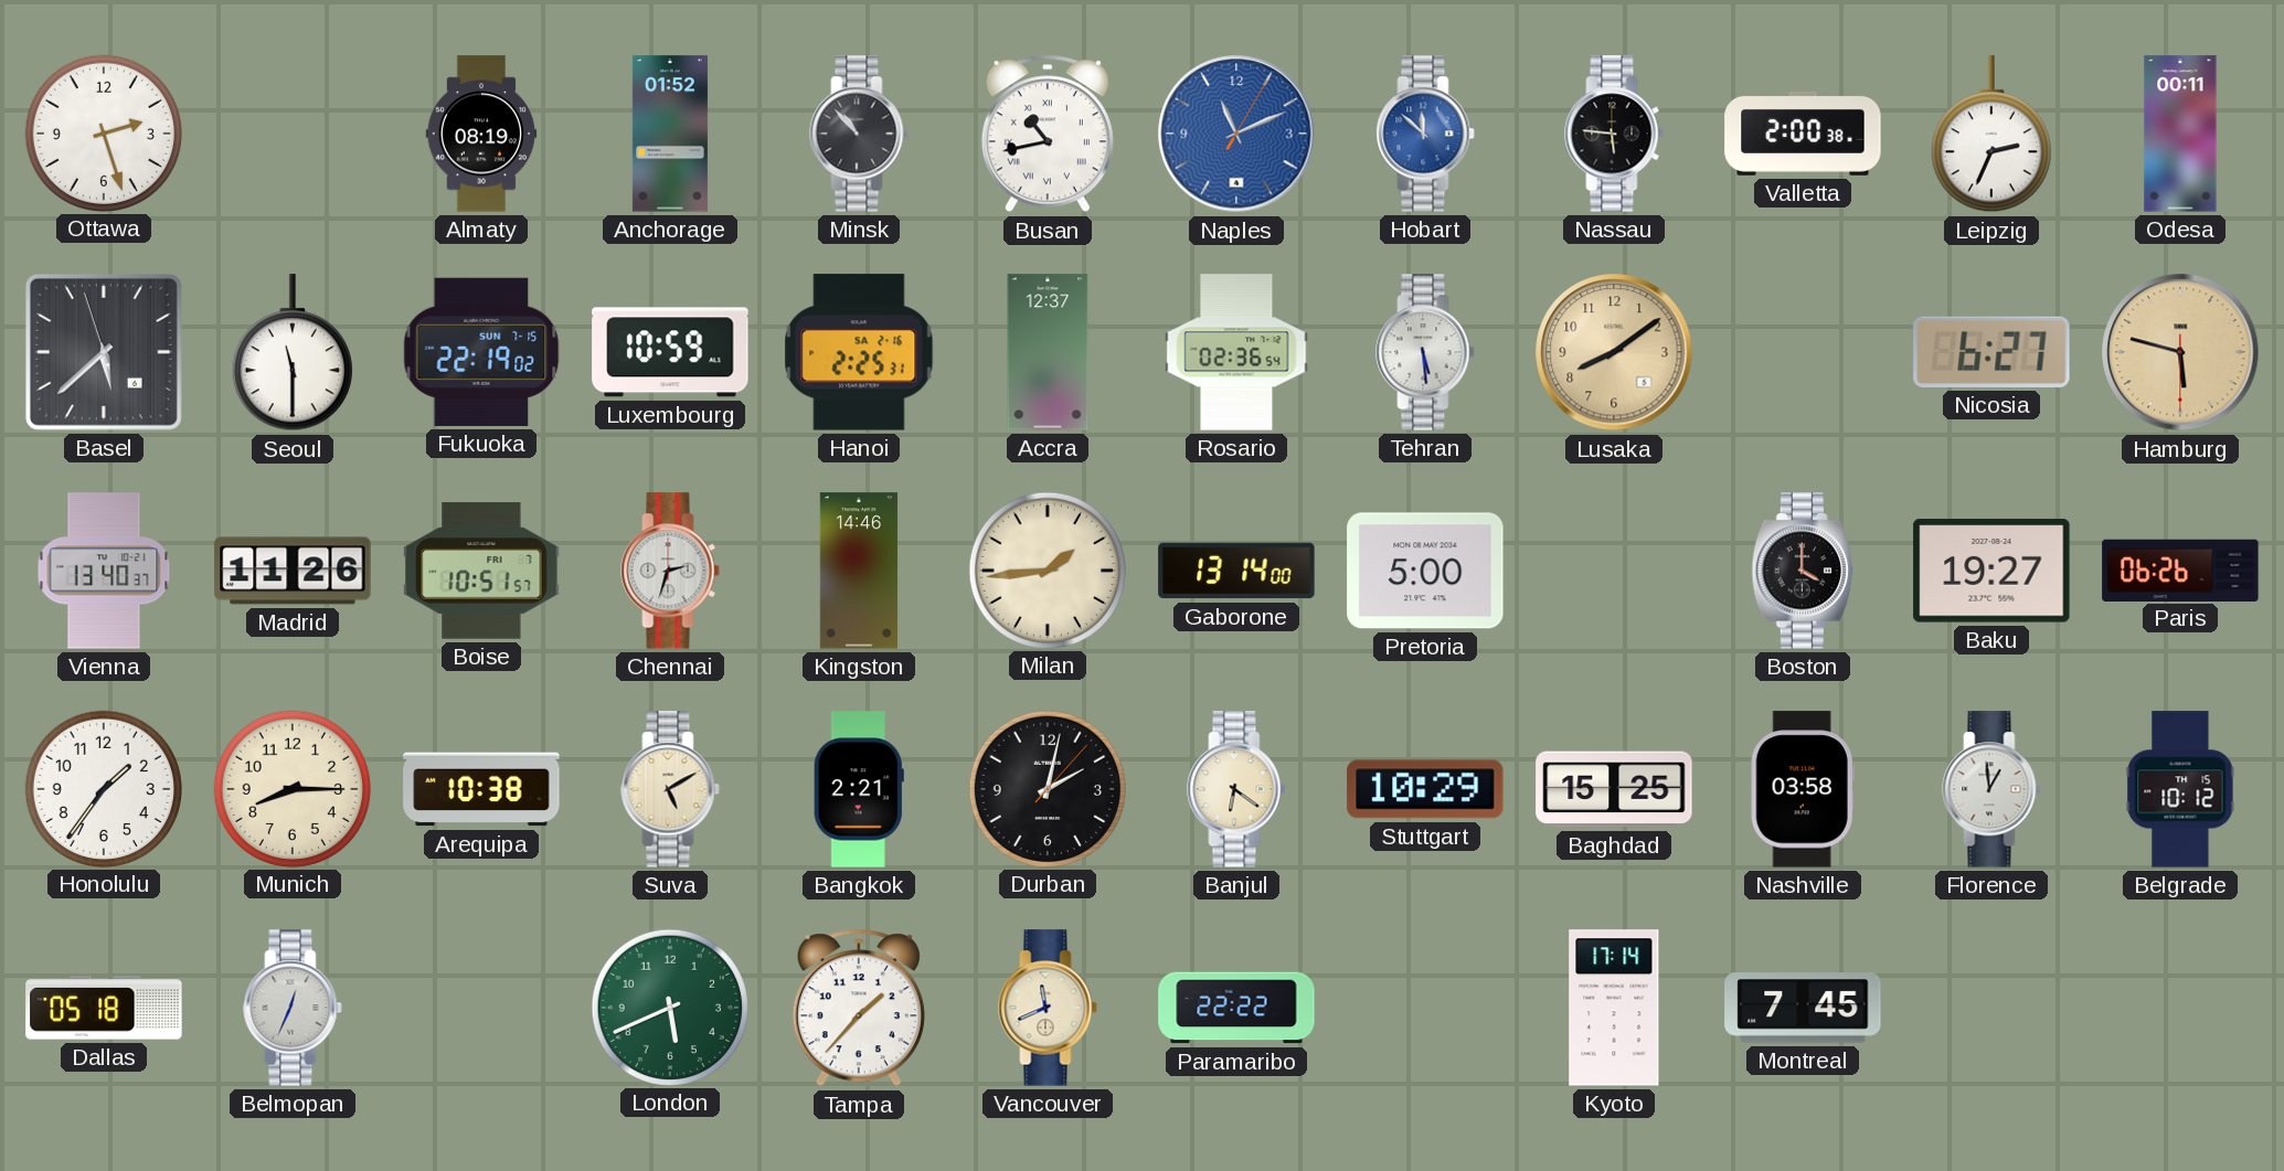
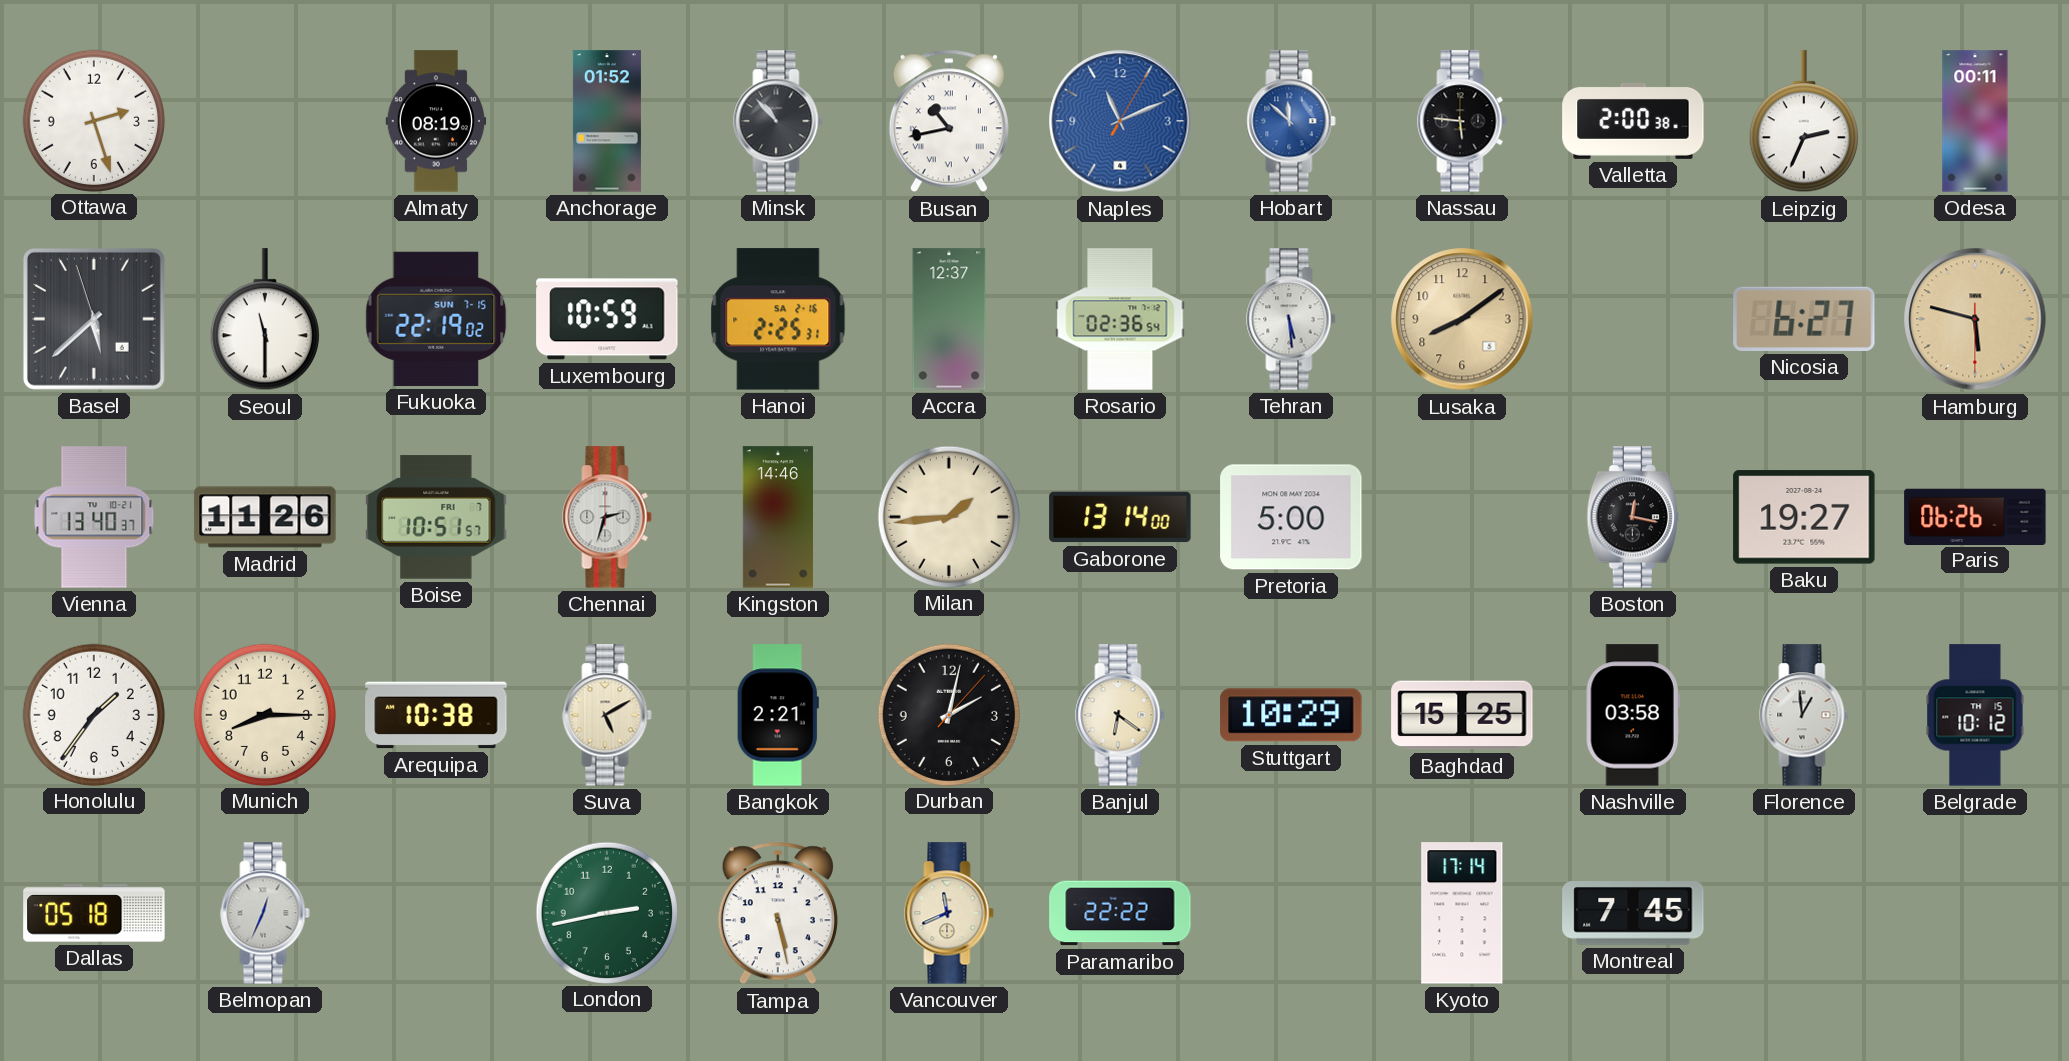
Boston: 4:00 -> 12:17 (1633, 517)
London: 5:41 -> 2:43 (606, 912)
Tampa: 1:37 -> 5:28 (778, 913)
